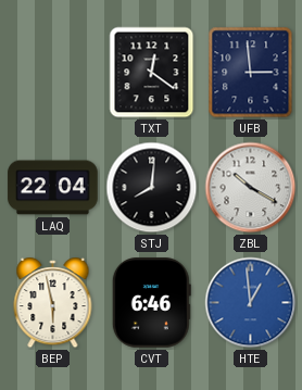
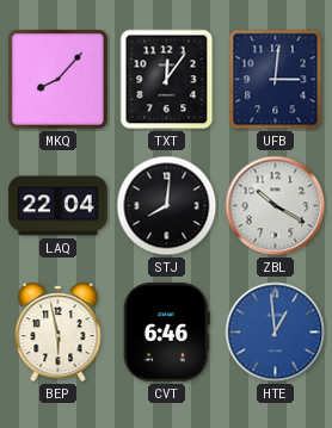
MKQ: none -> 8:07 (57, 79)
TXT: 12:21 -> 12:06 (167, 80)
UFB: 2:59 -> 3:01 (276, 80)
